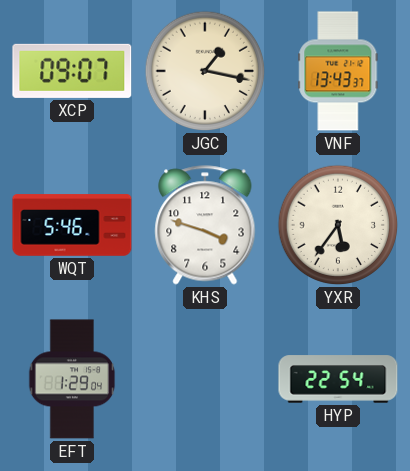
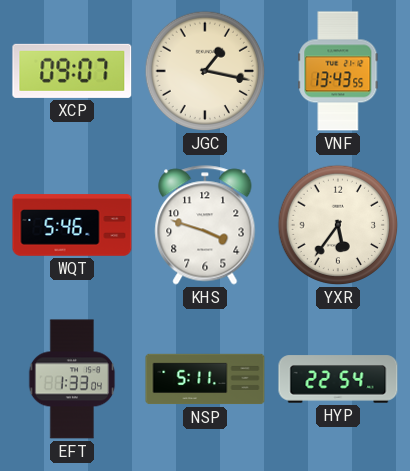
VNF: 13:43:37 -> 13:43:55 (338, 71)
EFT: 1:29 -> 1:33 (72, 379)
NSP: none -> 5:11 (205, 379)
